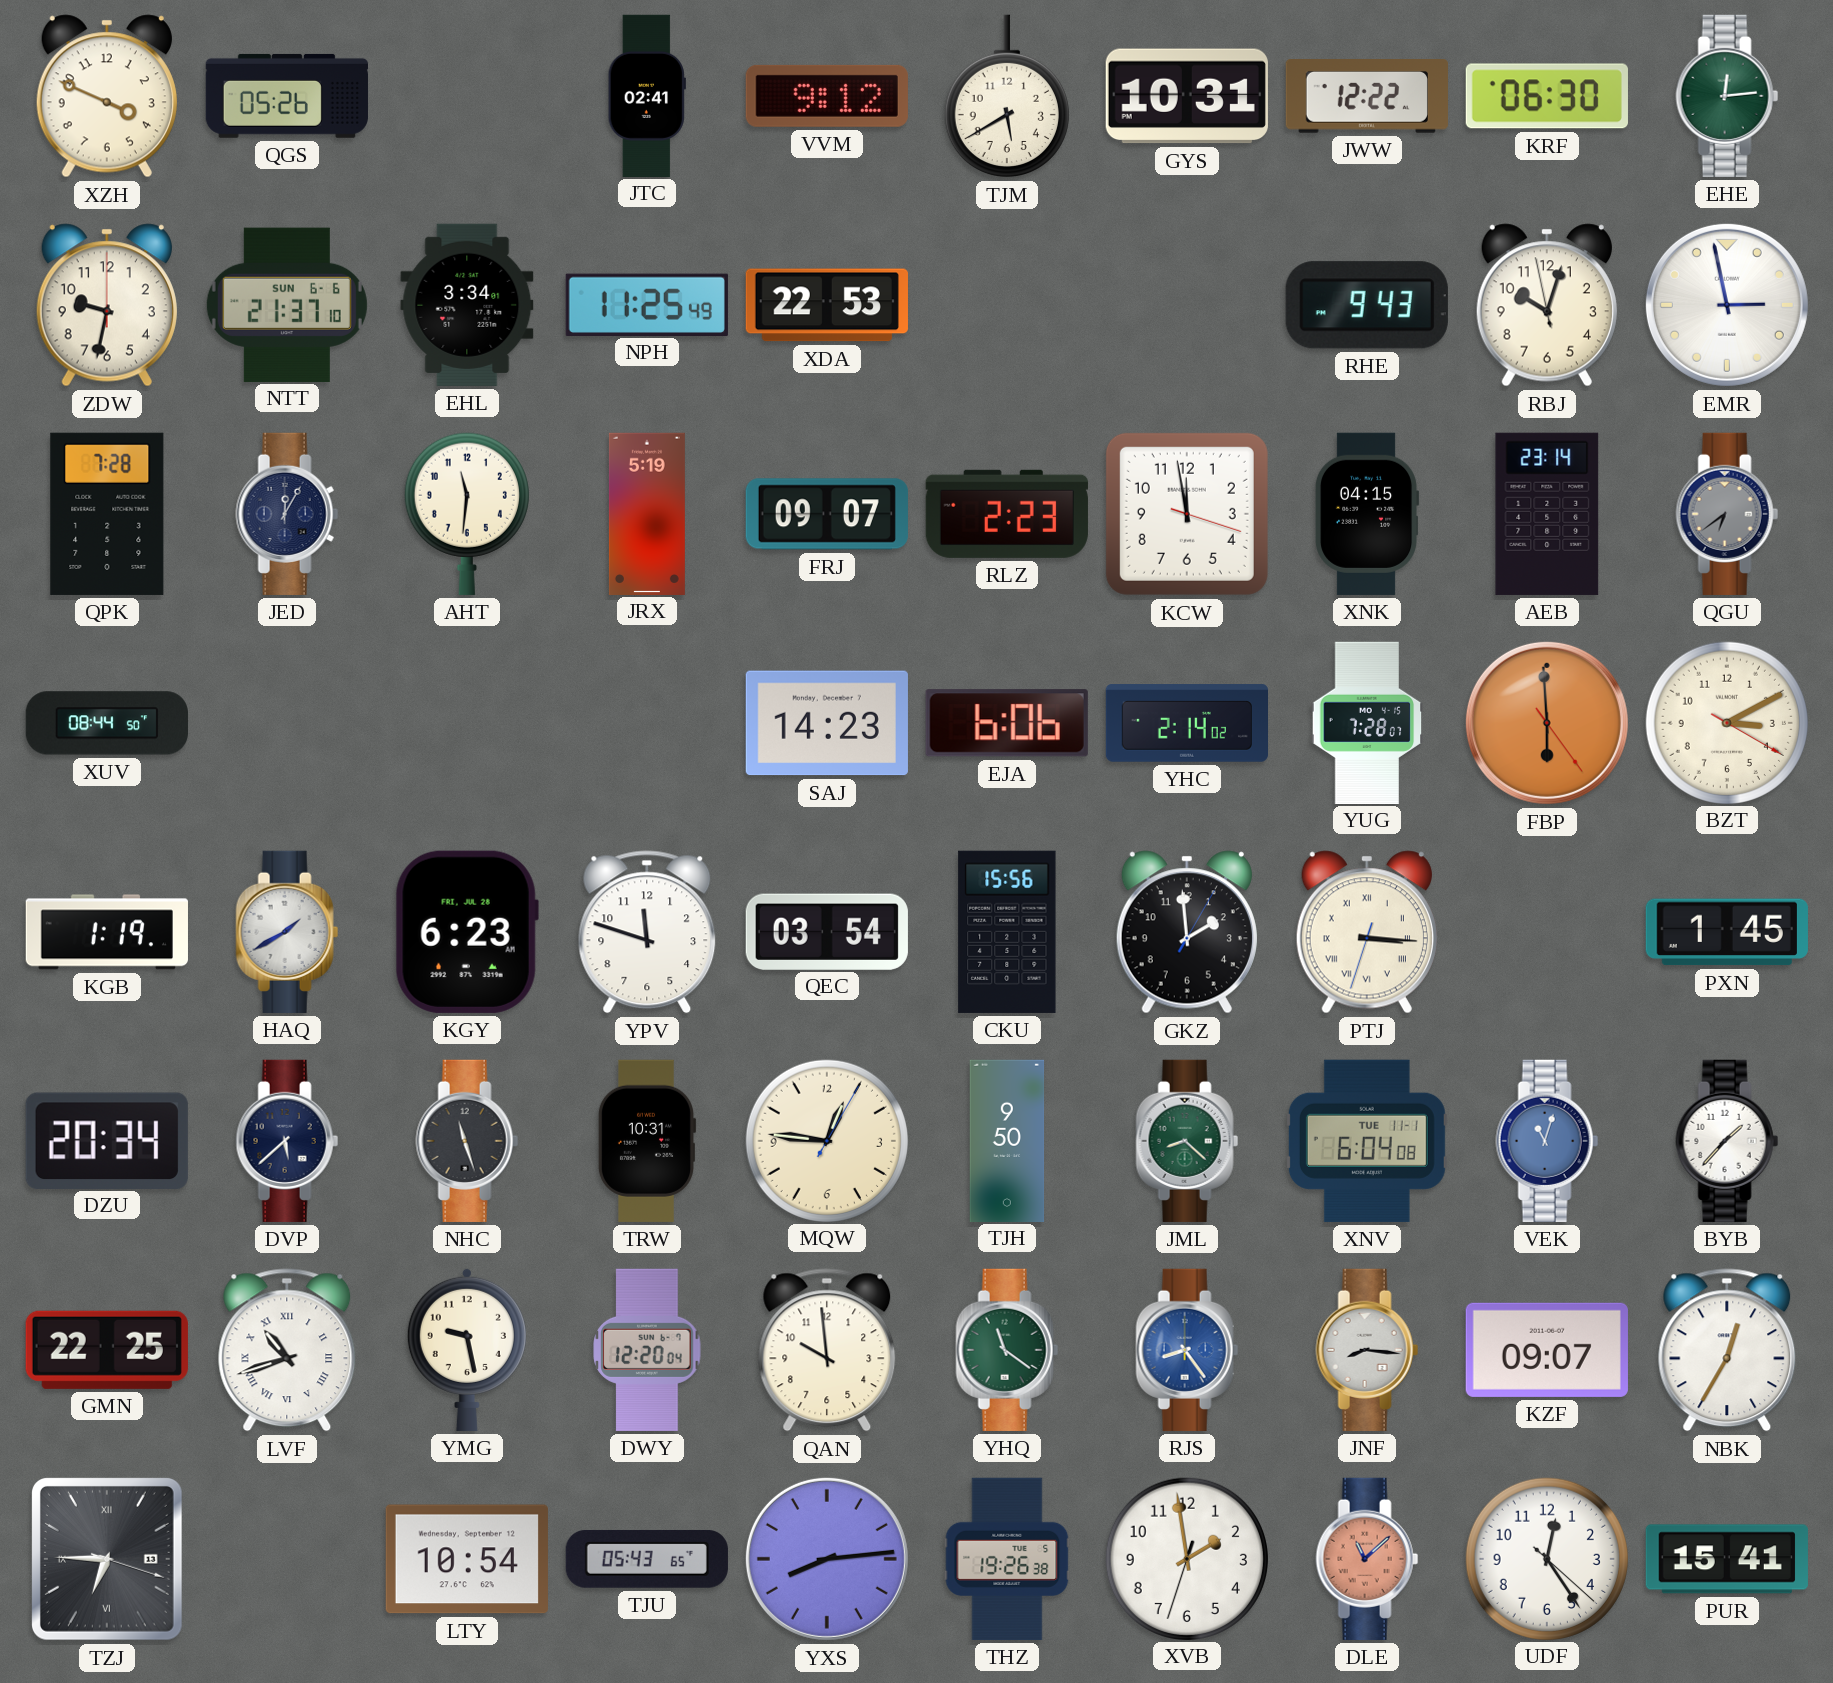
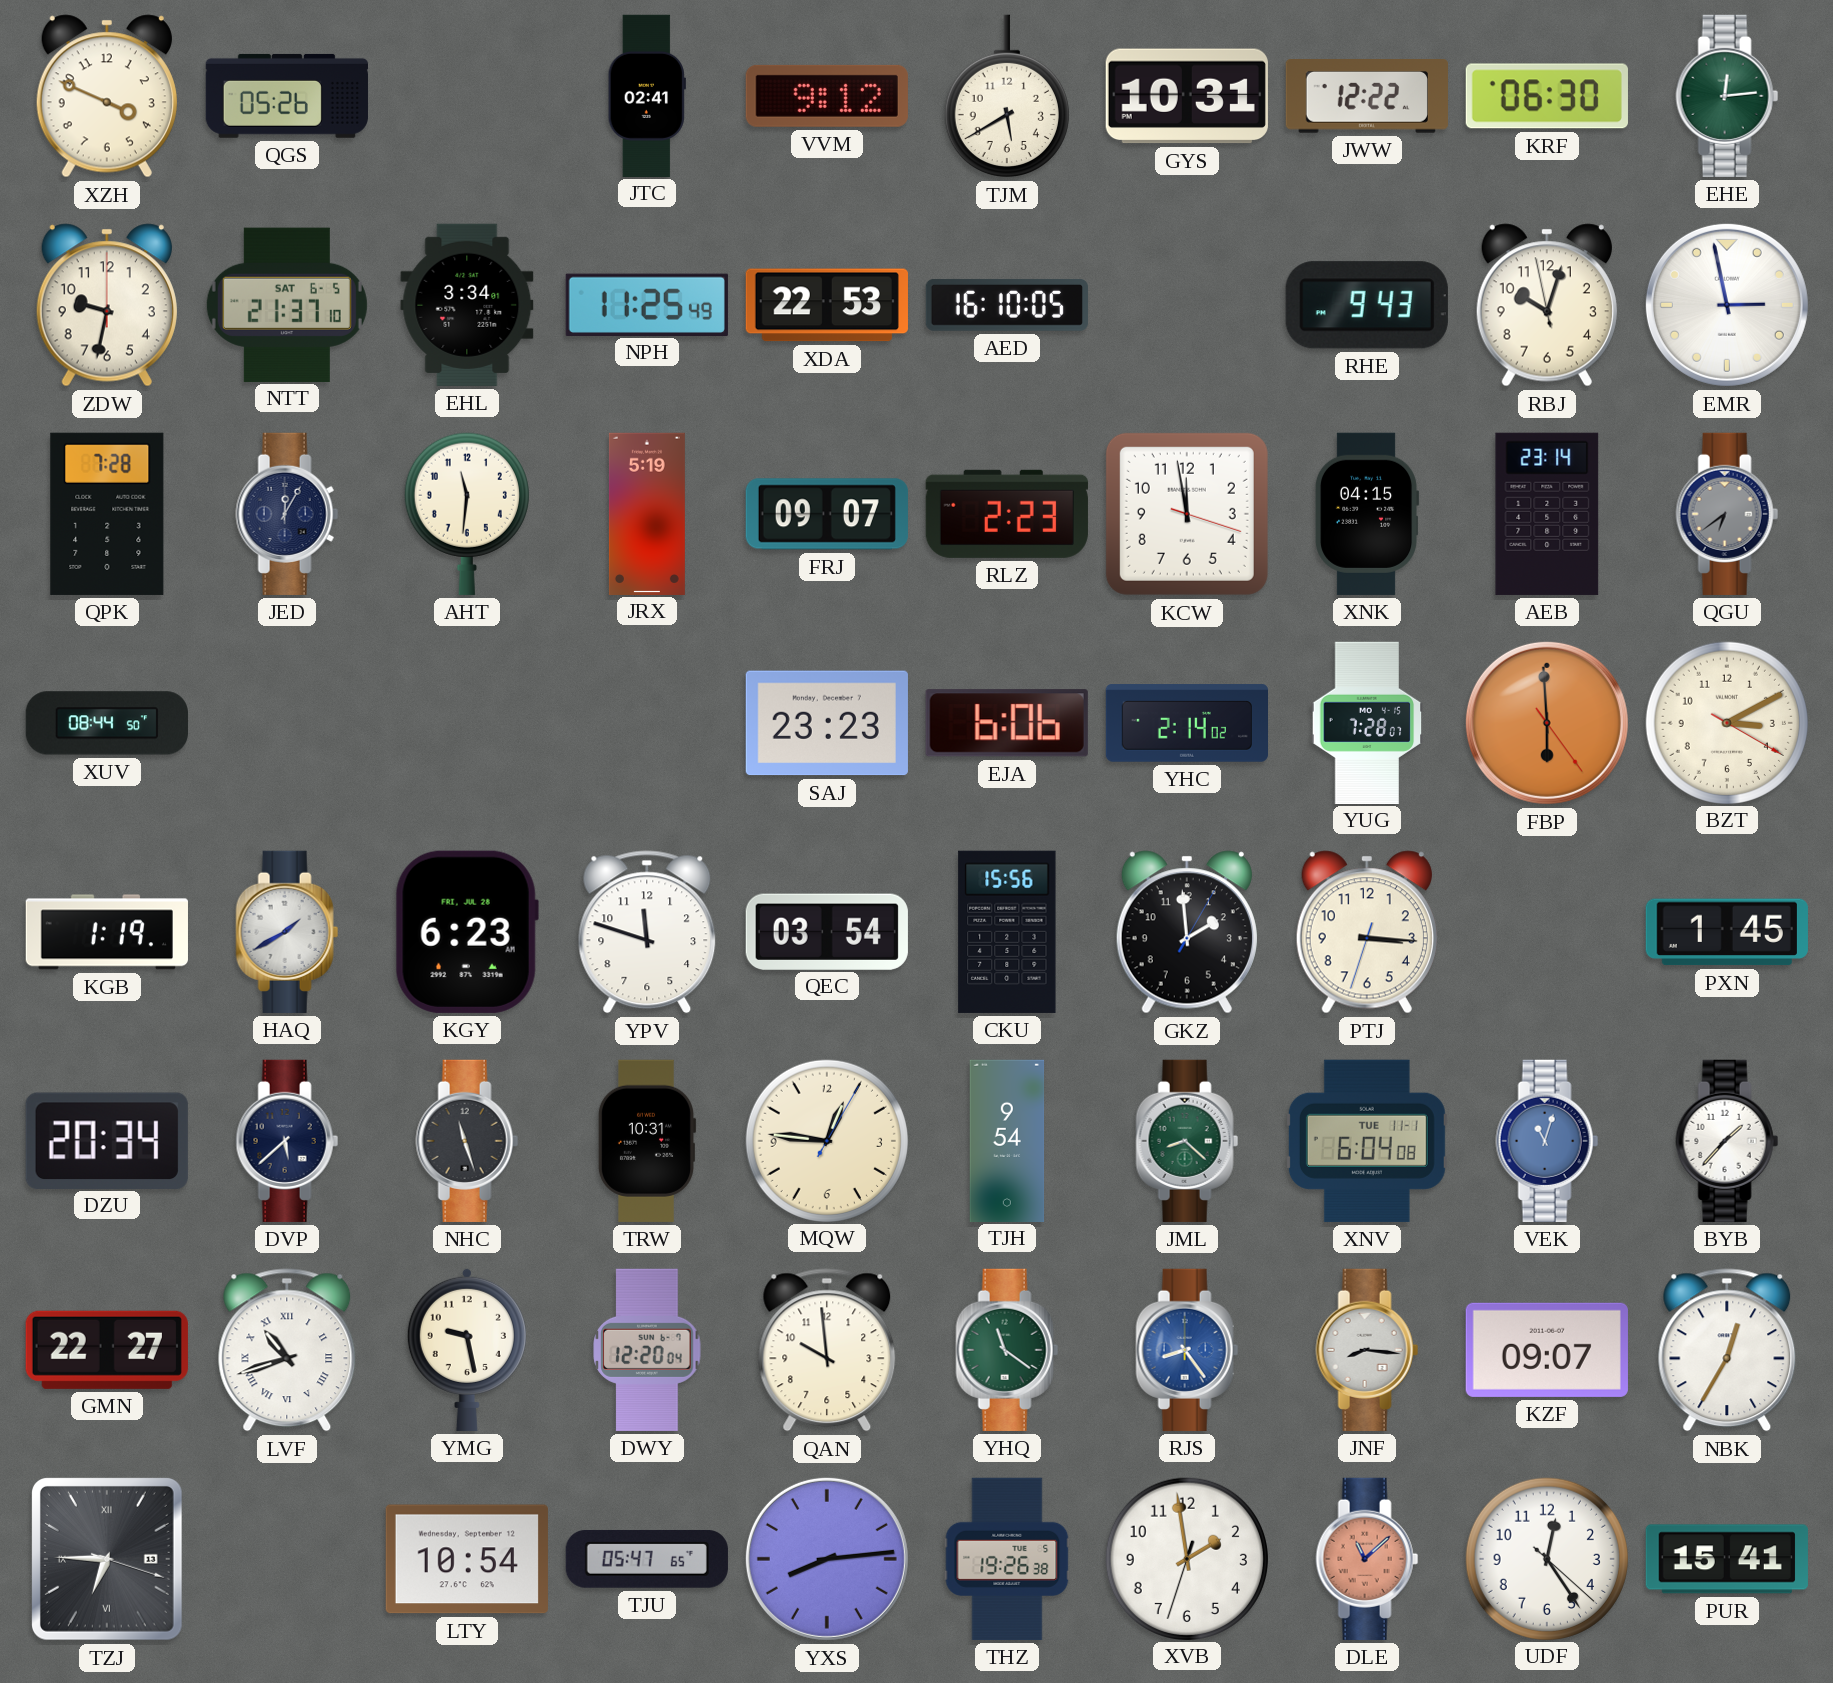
NTT date: SUN 6-6 -> SAT 6-5 (287, 304)
AED: none -> 16:10 (1007, 305)
SAJ: 14:23 -> 23:23 (827, 723)
PTJ numerals: Roman -> Arabic (1367, 932)
TJH: 9:50 -> 9:54 (1007, 1140)
GMN: 22:25 -> 22:27 (107, 1350)
TJU: 05:43 -> 05:47 (647, 1559)
